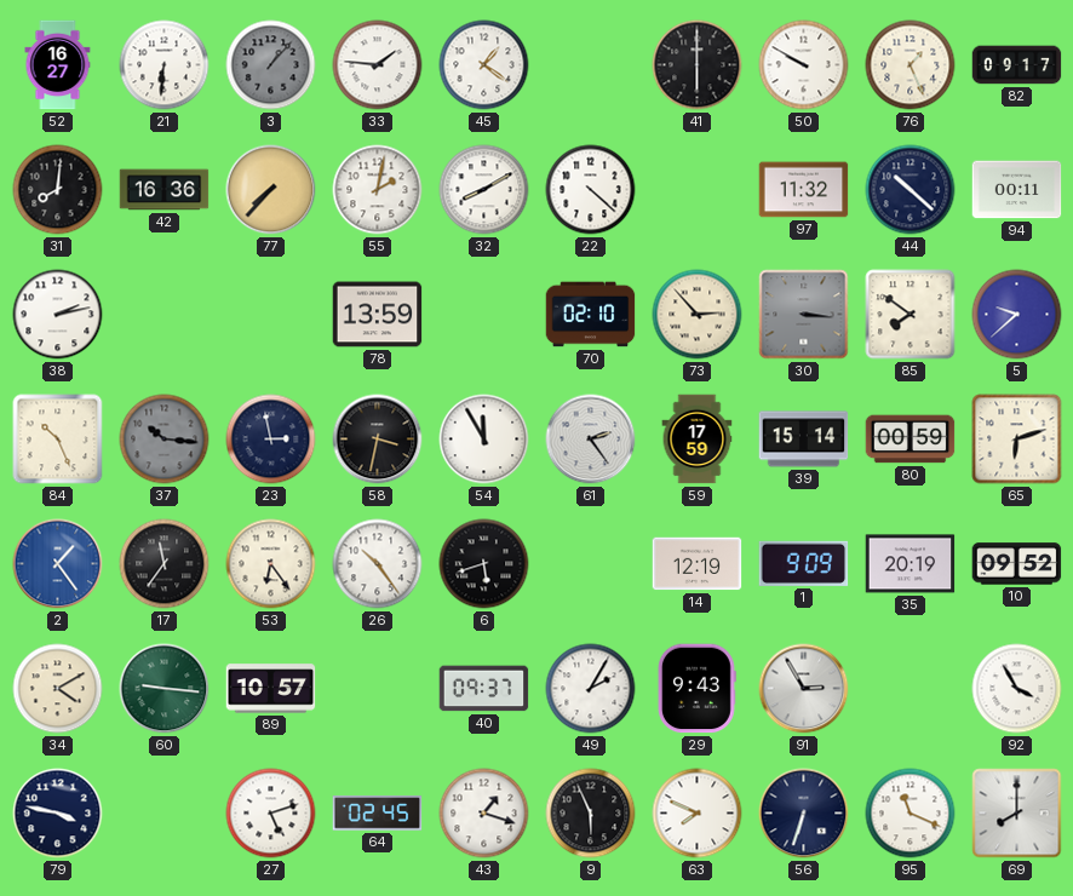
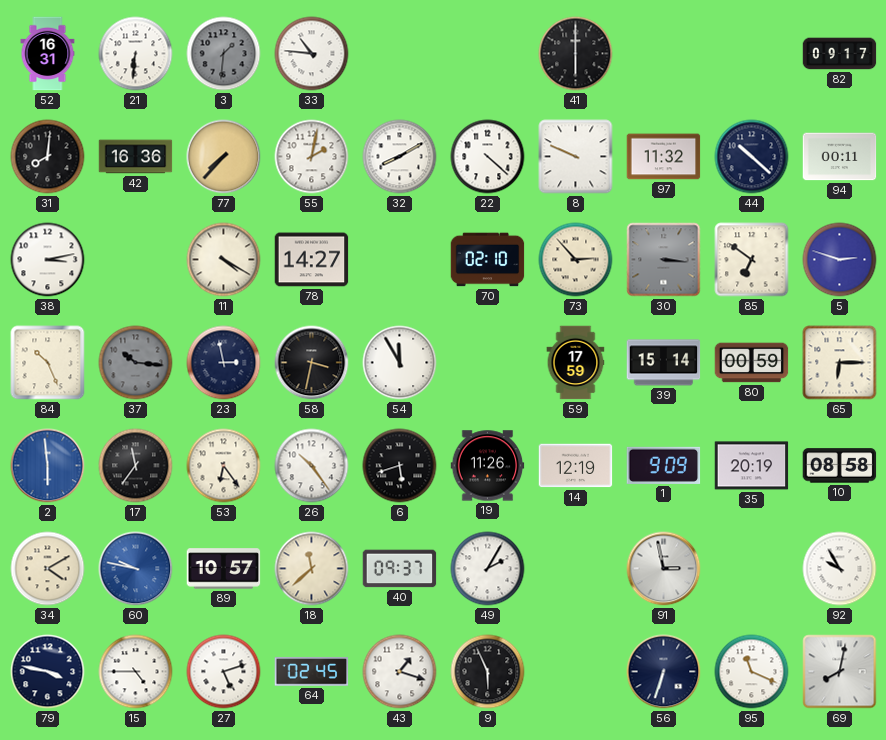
52: 16:27 -> 16:31 (48, 54)
3: 1:07 -> 1:31 (224, 54)
33: 1:46 -> 10:46 (312, 54)
45: 1:21 -> none (484, 65)
50: 9:50 -> none (804, 65)
76: 1:26 -> none (911, 65)
8: none -> 9:49 (576, 157)
38: 2:13 -> 3:13 (48, 260)
11: none -> 4:20 (224, 260)
78: 13:59 -> 14:27 (312, 260)
85: 7:51 -> 6:51 (752, 260)
5: 9:38 -> 2:48 (840, 260)
61: 2:24 -> none (591, 440)
65: 6:12 -> 6:15 (840, 363)
2: 1:24 -> 5:59 (48, 466)
19: none -> 11:26 (488, 466)
10: 09:52 -> 08:58 (840, 466)
60: 9:16 -> 9:47 (136, 569)
60 dial: green -> blue (136, 569)
18: none -> 11:38 (312, 569)
29: 9:43 -> none (696, 689)
91: 2:55 -> 2:58 (664, 569)
92: 3:55 -> 9:55 (840, 569)
15: none -> 4:45 (136, 672)
63: 7:49 -> none (698, 814)
69: 8:00 -> 8:02 (840, 672)
